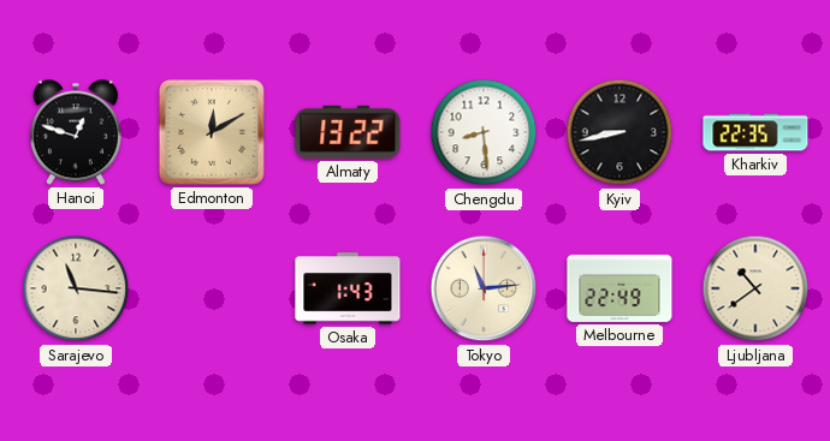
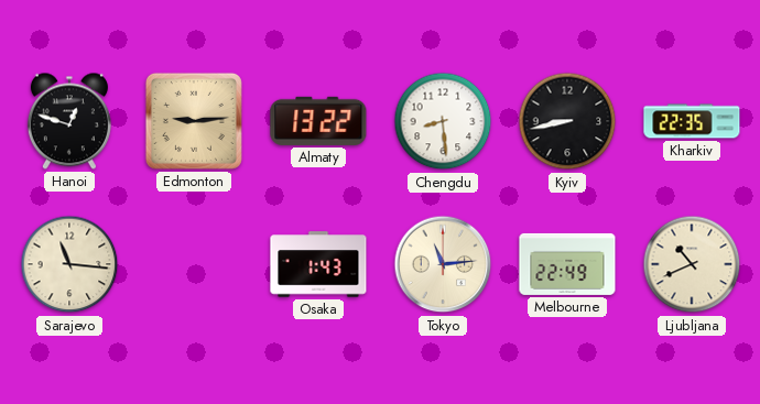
Edmonton: 12:10 -> 9:14 (194, 121)
Ljubljana: 10:39 -> 10:41 (692, 264)
